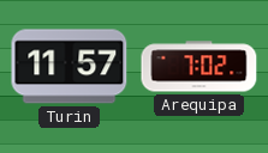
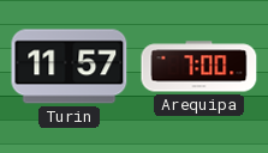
Arequipa: 7:02 -> 7:00 (199, 67)
